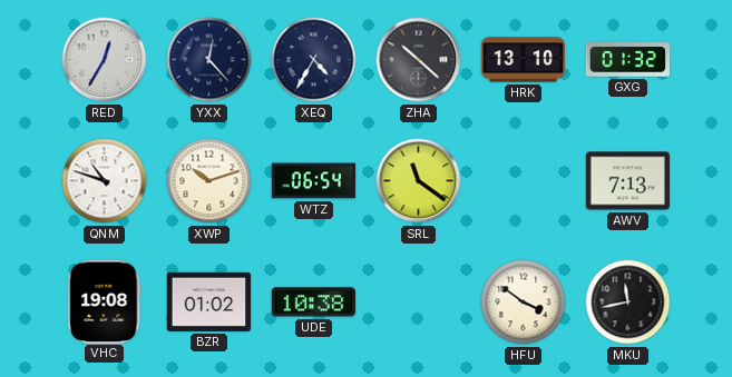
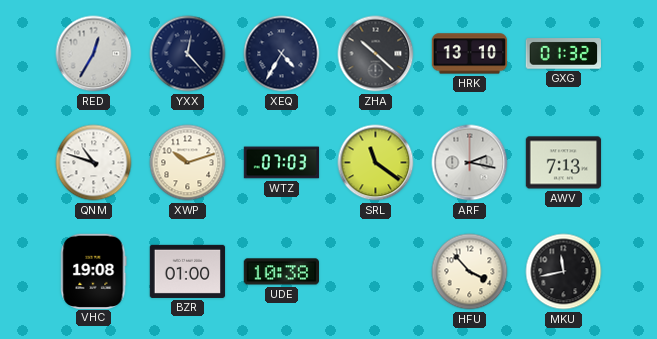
WTZ: 06:54 -> 07:03 (282, 163)
ARF: none -> 2:17 (470, 163)
BZR: 01:02 -> 01:00 (188, 271)
HFU: 3:51 -> 3:53 (470, 272)
